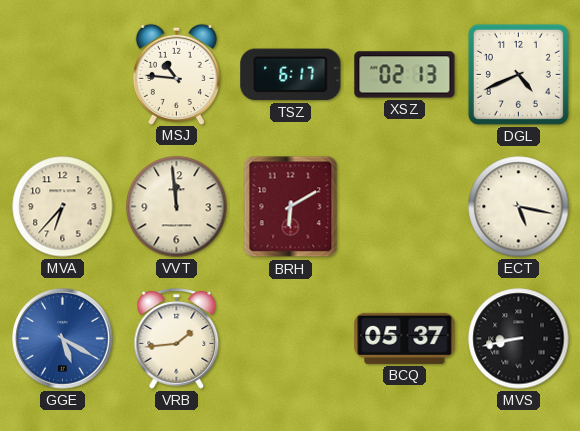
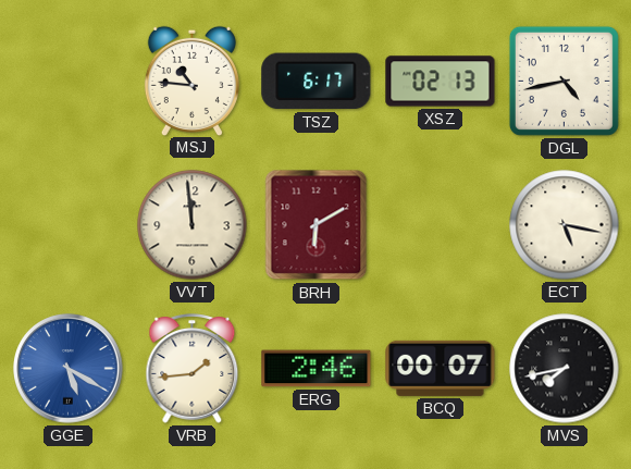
DGL: 4:41 -> 4:43 (564, 81)
MVA: 6:37 -> none (63, 207)
ERG: none -> 2:46 (317, 369)
BCQ: 05:37 -> 00:07 (441, 368)
MVS: 8:43 -> 7:43 (565, 369)
